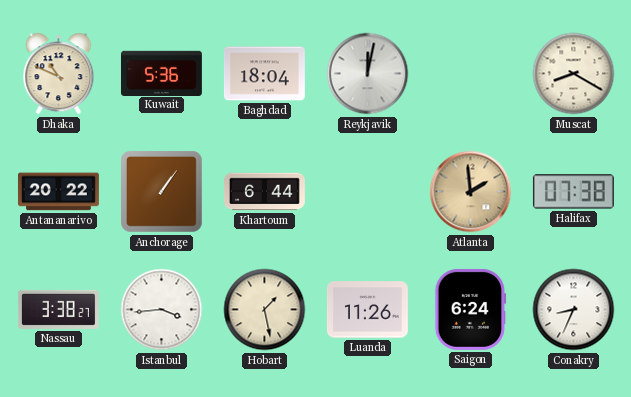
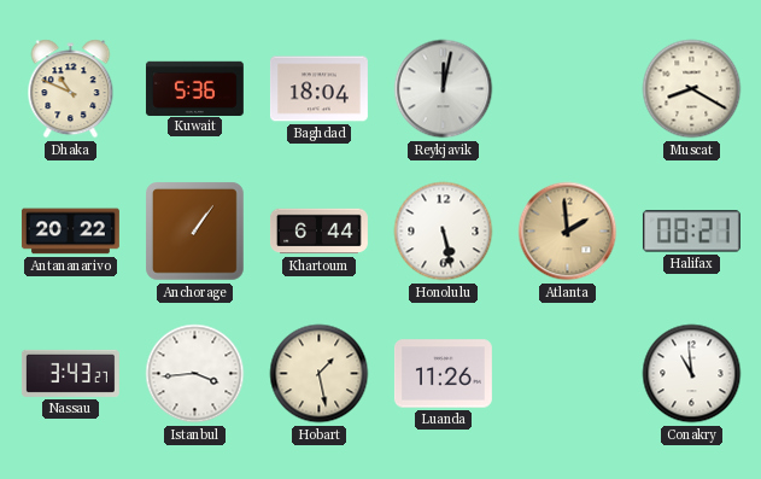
Honolulu: none -> 5:28 (444, 232)
Halifax: 07:38 -> 08:21 (691, 232)
Nassau: 3:38 -> 3:43 (70, 373)
Saigon: 6:24 -> none (471, 309)
Conakry: 8:34 -> 10:59 (692, 374)
